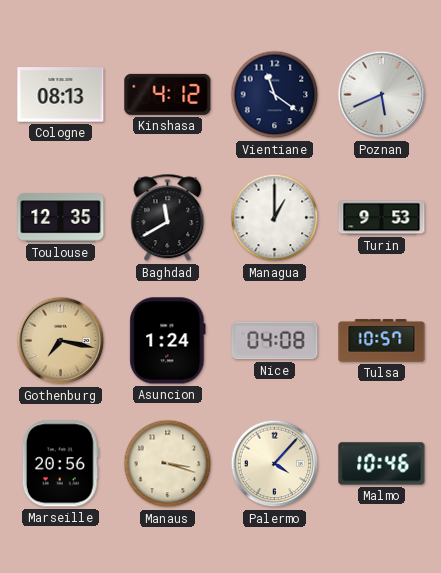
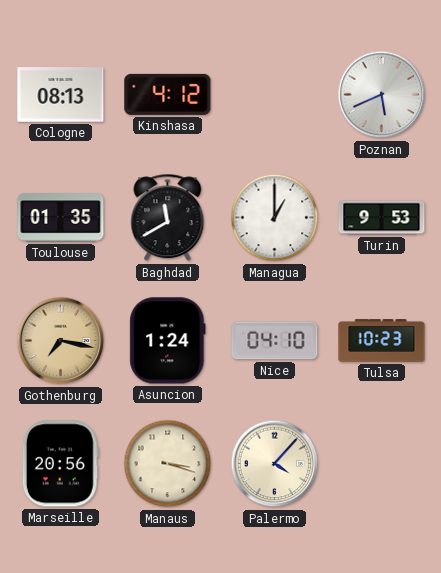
Vientiane: 11:21 -> none (275, 95)
Toulouse: 12:35 -> 01:35 (61, 218)
Nice: 04:08 -> 04:10 (275, 341)
Tulsa: 10:57 -> 10:23 (382, 341)
Malmo: 10:46 -> none (382, 464)
